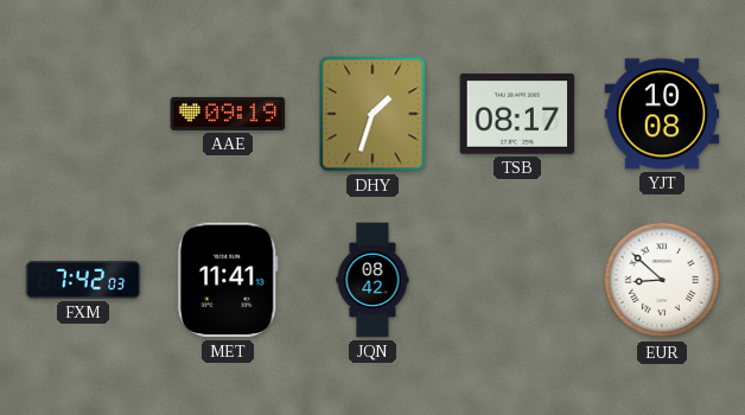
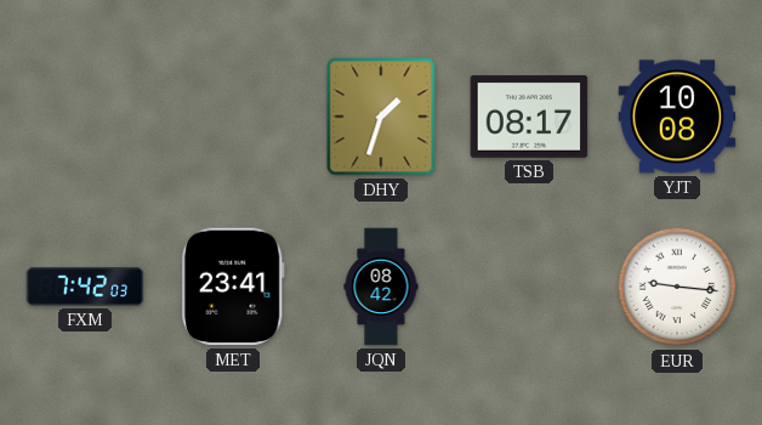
AAE: 09:19 -> none (228, 114)
MET: 11:41 -> 23:41 (233, 287)
EUR: 8:52 -> 9:16 (677, 287)
